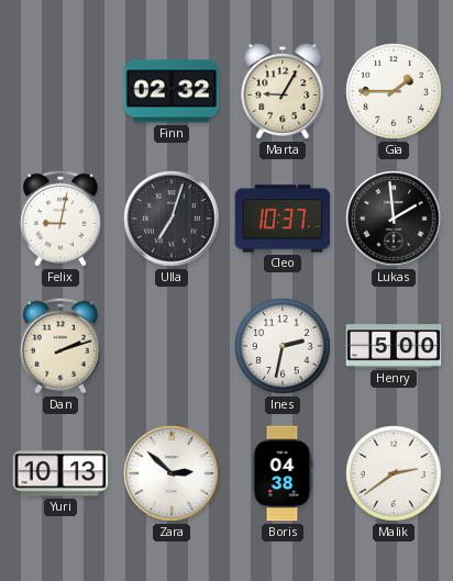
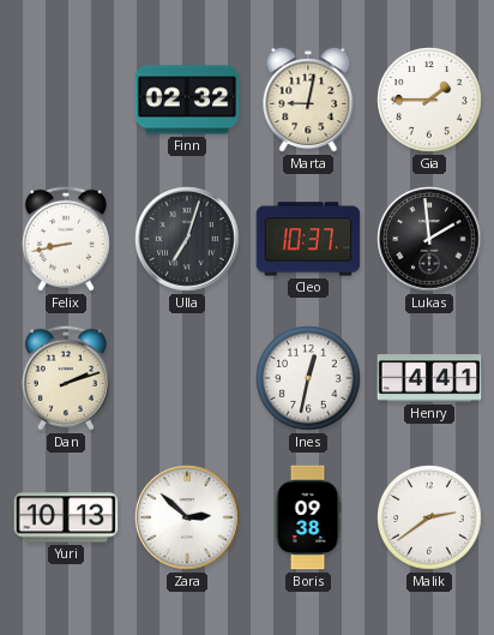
Marta: 9:05 -> 9:02 (308, 100)
Felix: 9:02 -> 8:43 (66, 239)
Ines: 2:32 -> 12:32 (308, 378)
Henry: 5:00 -> 4:41 (429, 378)
Boris: 04:38 -> 09:38 (308, 517)
